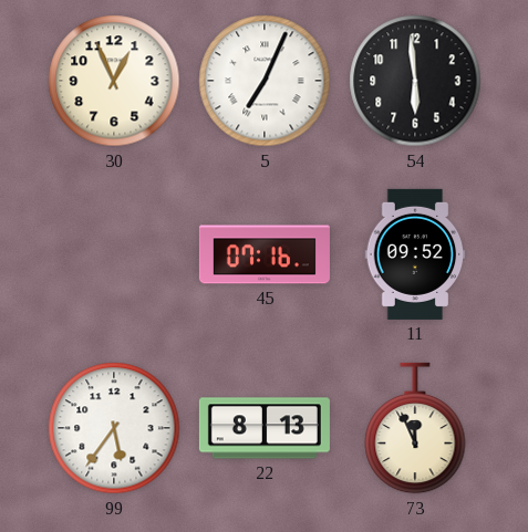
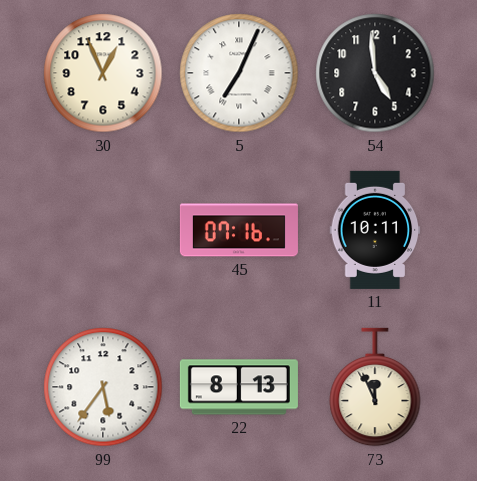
54: 5:59 -> 4:59 (375, 73)
11: 09:52 -> 10:11 (375, 230)
